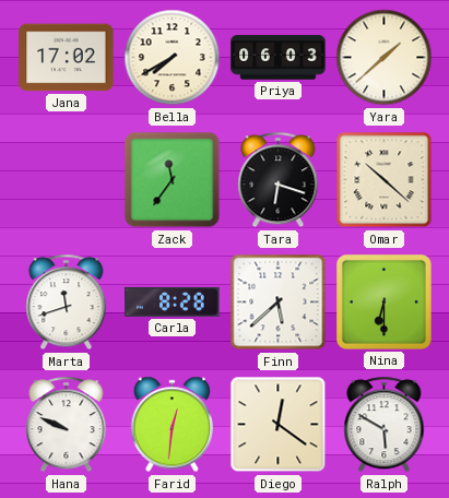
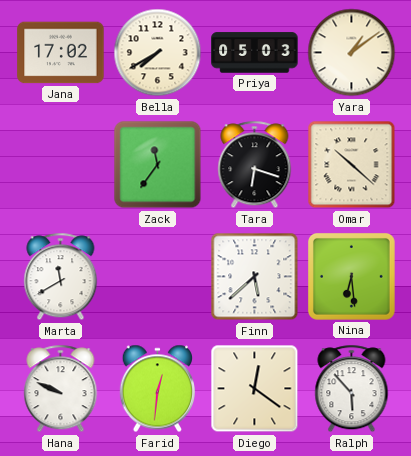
Priya: 06:03 -> 05:03 (255, 53)
Yara: 1:38 -> 1:09 (352, 53)
Marta: 11:42 -> 11:40 (61, 277)
Carla: 8:28 -> none (173, 301)
Nina: 6:30 -> 6:29 (351, 276)
Ralph: 5:50 -> 5:53 (352, 389)
